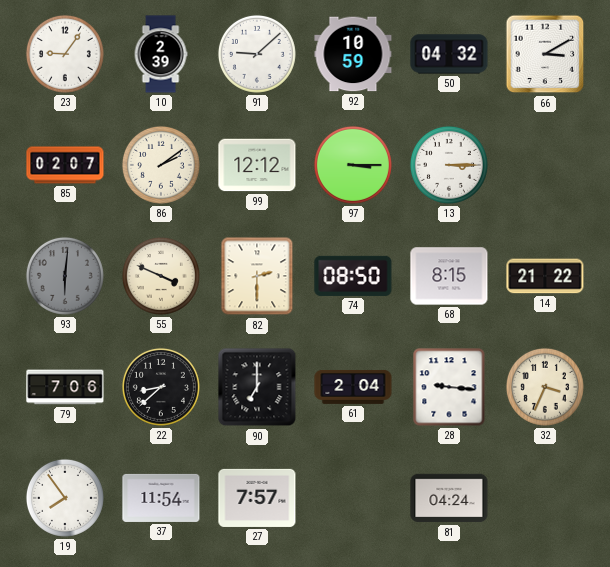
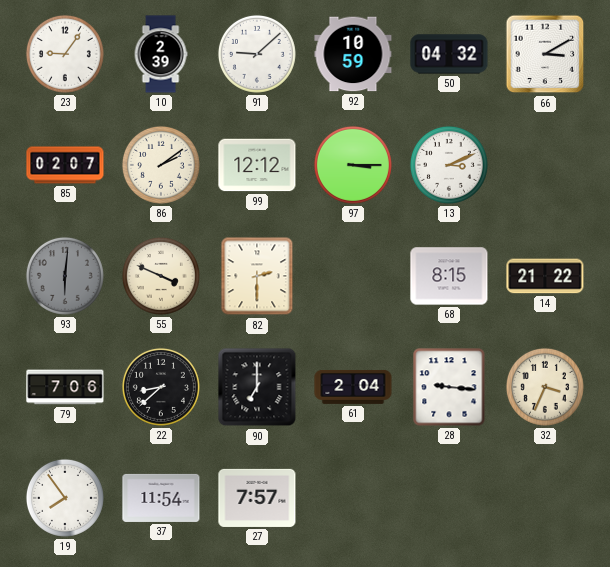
13: 3:15 -> 3:11 (449, 165)
74: 08:50 -> none (353, 276)
81: 04:24 -> none (449, 498)
